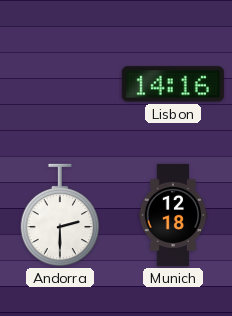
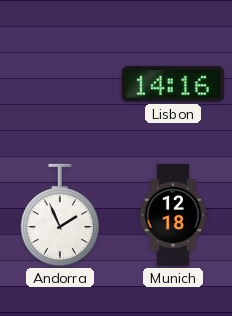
Andorra: 2:30 -> 1:56 (60, 215)
